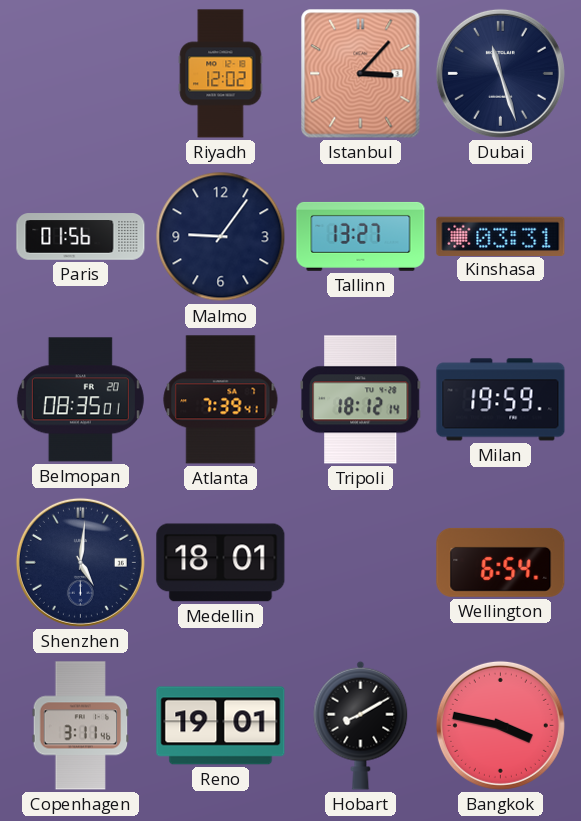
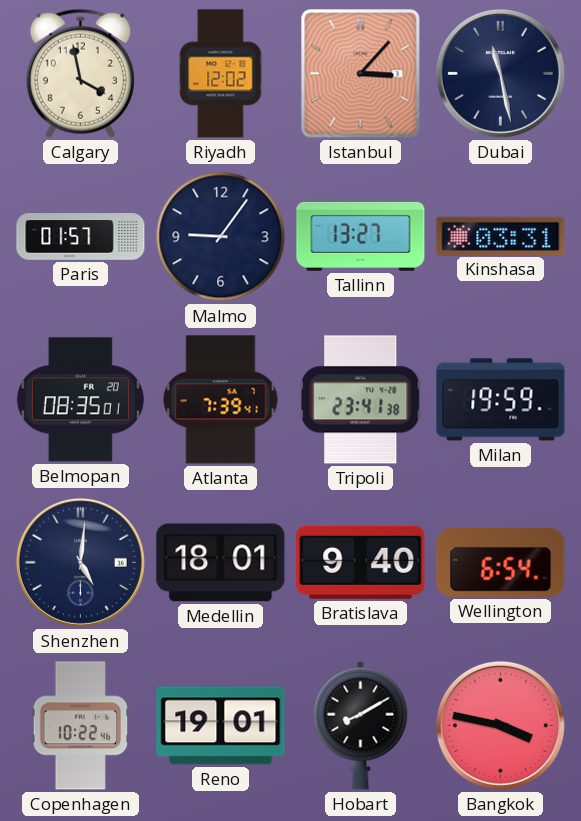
Calgary: none -> 3:58 (80, 73)
Dubai: 11:27 -> 11:28 (500, 73)
Paris: 01:56 -> 01:57 (81, 237)
Tripoli: 18:12 -> 23:41 (361, 400)
Bratislava: none -> 9:40 (361, 562)
Copenhagen: 3:11 -> 10:22 (81, 726)
